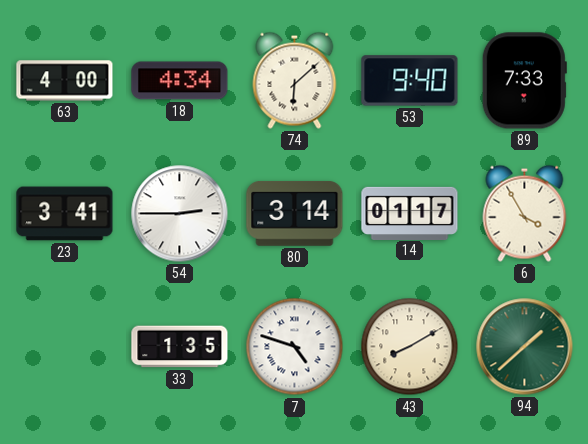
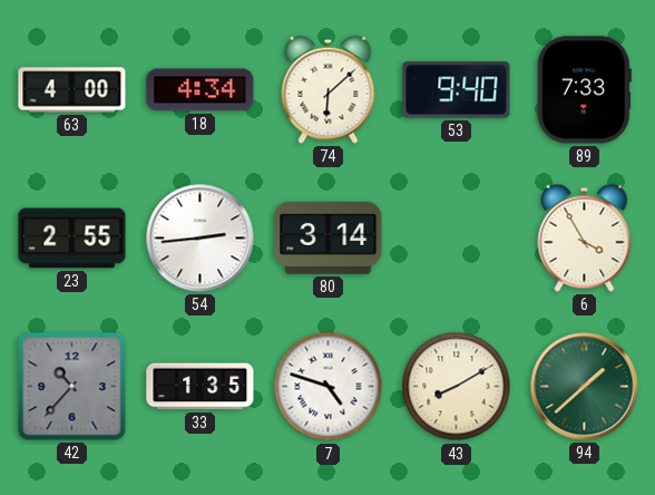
23: 3:41 -> 2:55 (72, 239)
54: 2:45 -> 2:44 (201, 239)
14: 01:17 -> none (410, 213)
42: none -> 10:37 (72, 387)
